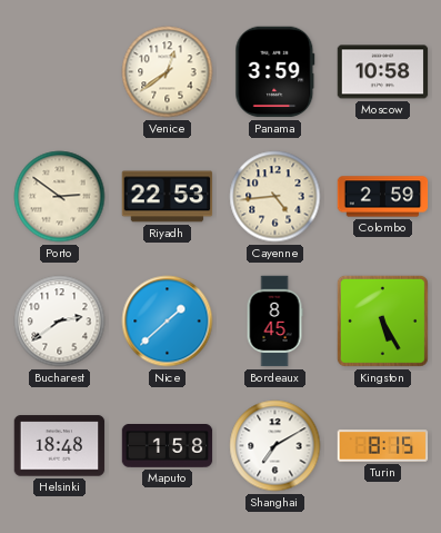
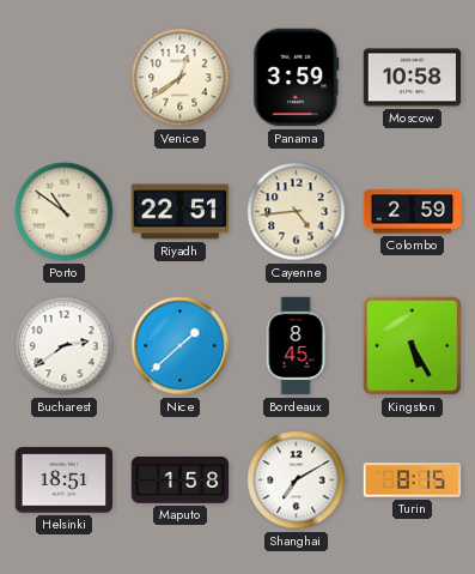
Porto: 2:51 -> 10:51 (65, 212)
Riyadh: 22:53 -> 22:51 (181, 212)
Helsinki: 18:48 -> 18:51 (65, 481)
